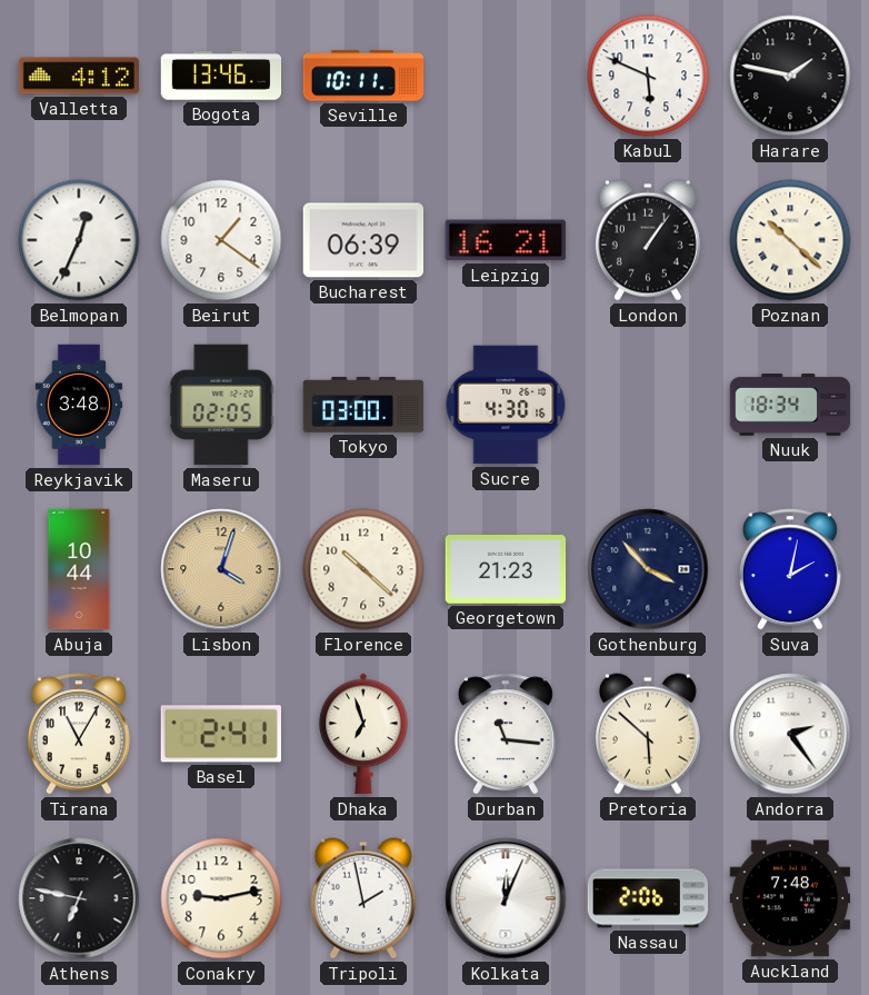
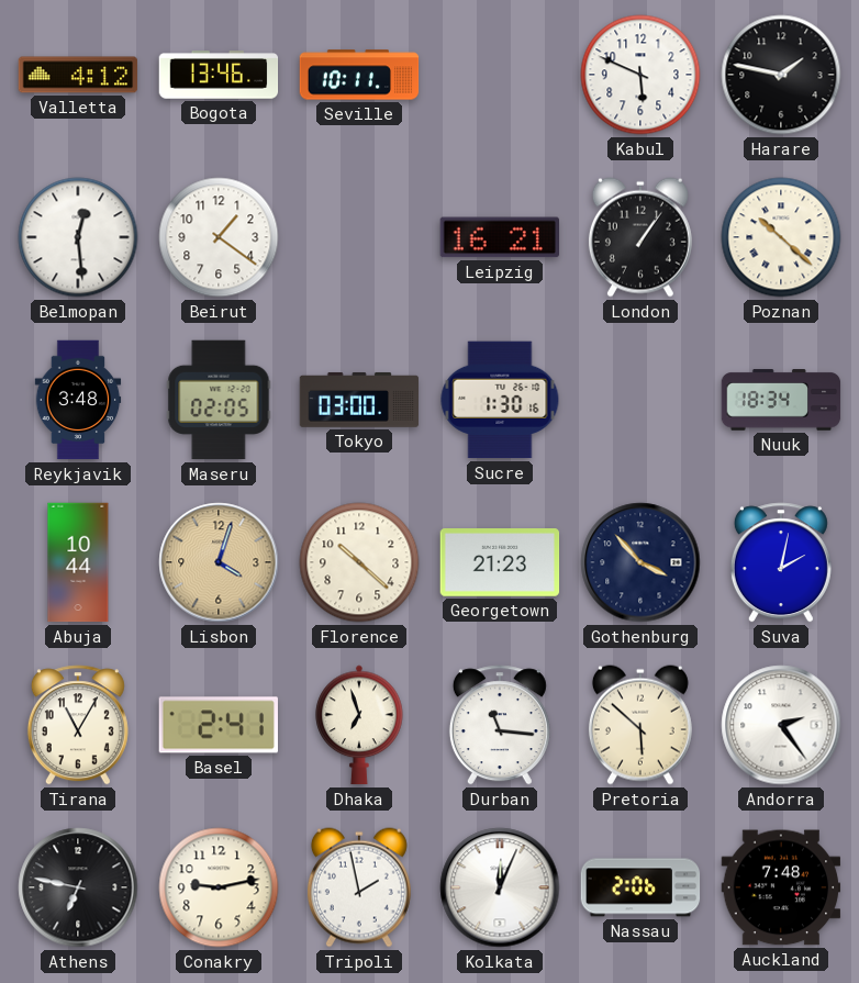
Belmopan: 12:34 -> 12:29 (78, 237)
Bucharest: 06:39 -> none (363, 240)
Sucre: 4:30 -> 1:30 (500, 400)
